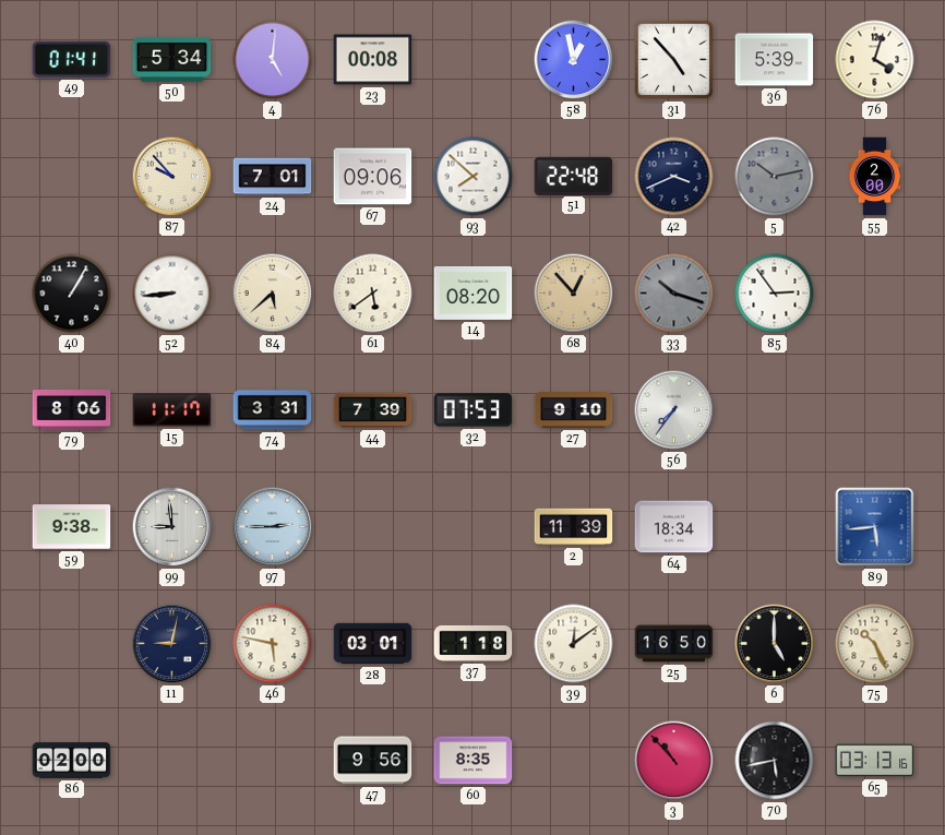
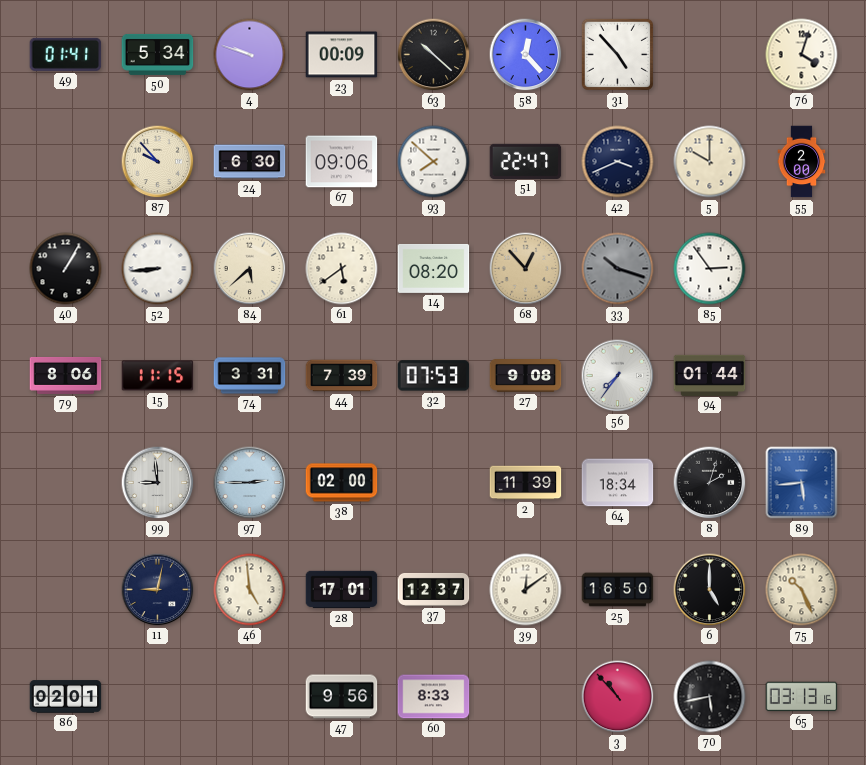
4: 5:01 -> 9:48 (250, 55)
23: 00:08 -> 00:09 (342, 55)
63: none -> 10:22 (434, 55)
58: 12:58 -> 12:23 (526, 55)
36: 5:39 -> none (775, 60)
24: 7:01 -> 6:30 (250, 162)
51: 22:48 -> 22:47 (526, 161)
5: 10:13 -> 10:00 (710, 162)
5 dial: grey -> cream (710, 162)
15: 11:17 -> 11:15 (158, 376)
27: 9:10 -> 9:08 (526, 376)
94: none -> 01:44 (710, 375)
59: 9:38 -> none (72, 527)
38: none -> 02:00 (342, 483)
8: none -> 2:03 (710, 483)
46: 5:47 -> 4:59 (250, 590)
28: 03:01 -> 17:01 (342, 590)
37: 1:18 -> 12:37 (434, 589)
86: 02:00 -> 02:01 (66, 697)
60: 8:35 -> 8:33 (434, 697)
